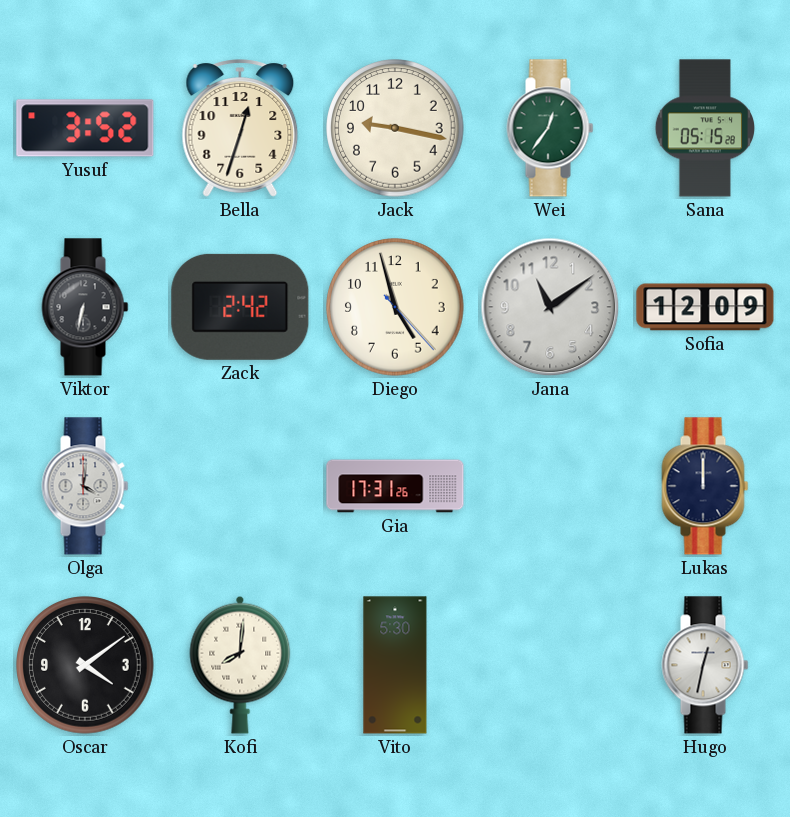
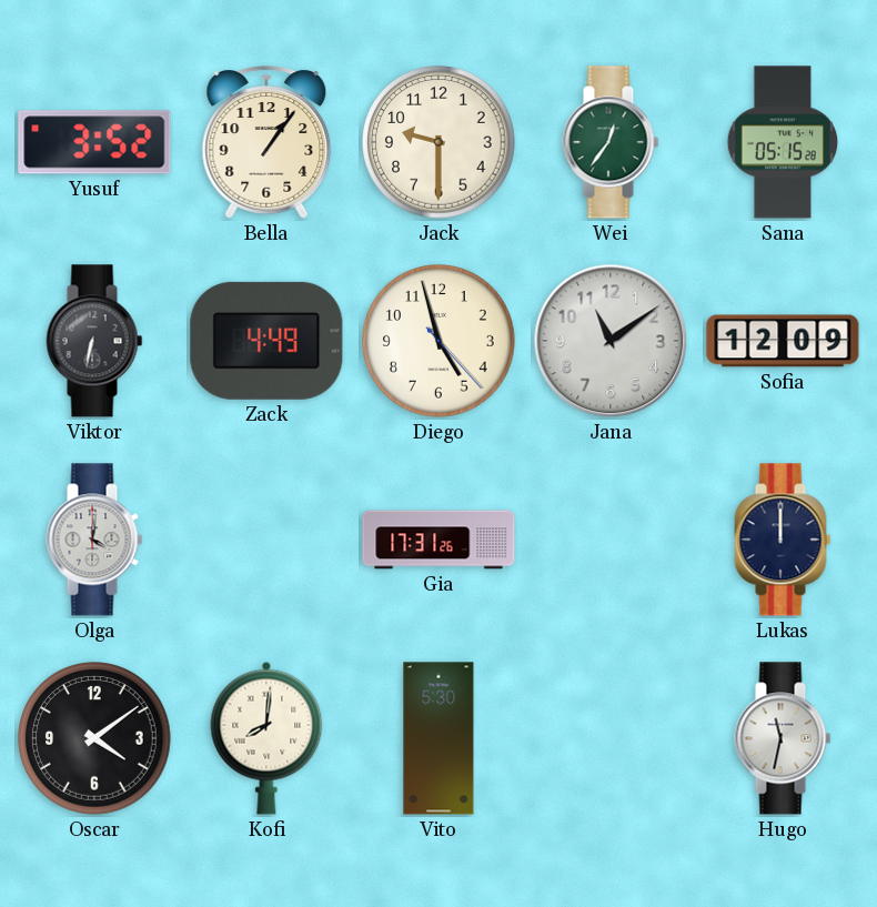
Bella: 12:33 -> 1:06 (266, 142)
Jack: 9:17 -> 9:30 (438, 142)
Zack: 2:42 -> 4:49 (266, 341)
Hugo: 12:32 -> 11:32 (783, 738)
